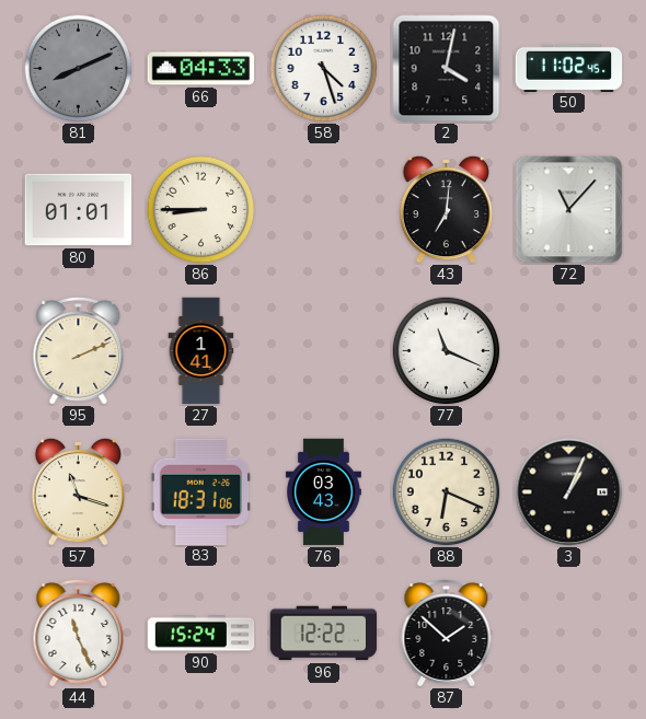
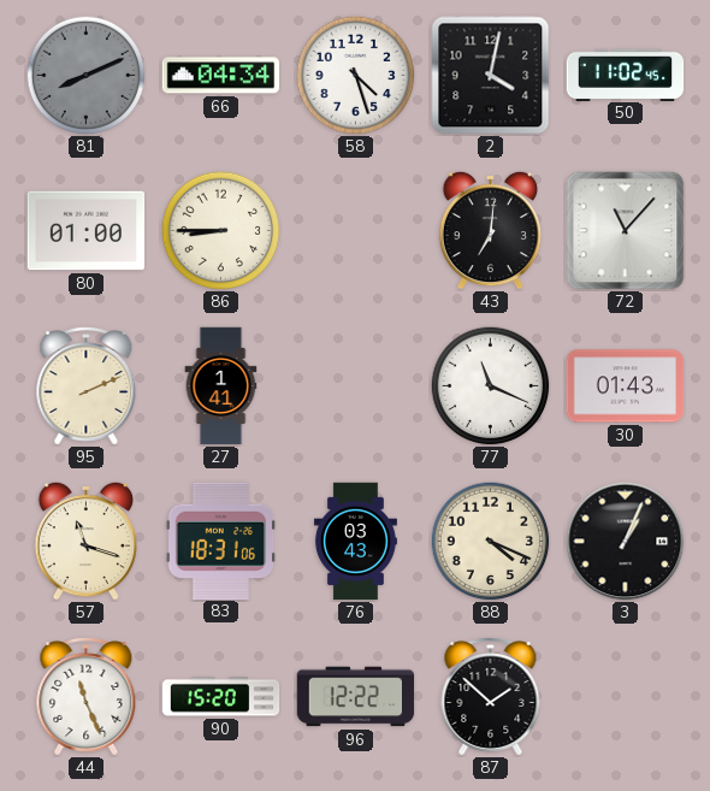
66: 04:33 -> 04:34 (221, 76)
80: 01:01 -> 01:00 (87, 231)
30: none -> 01:43 (626, 386)
88: 6:19 -> 4:19 (491, 542)
90: 15:24 -> 15:20 (221, 697)
